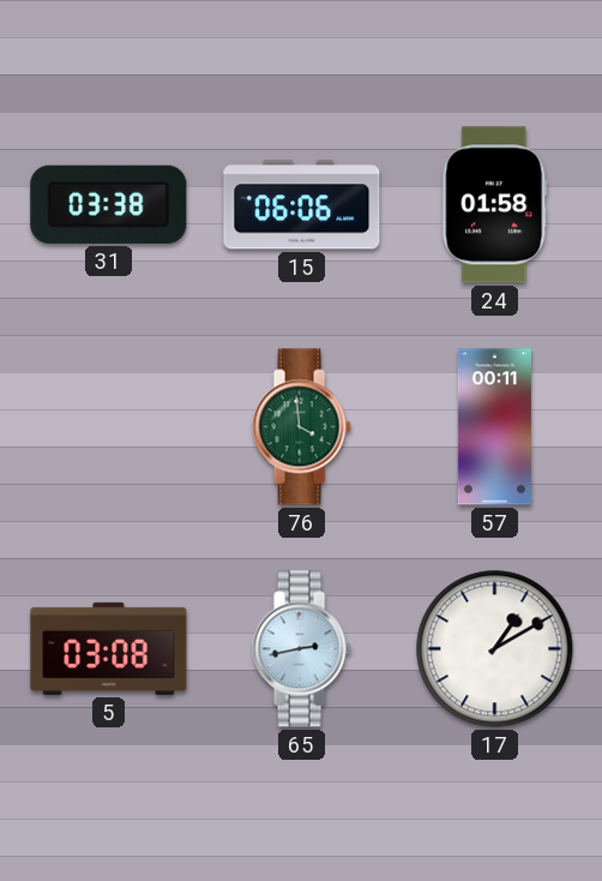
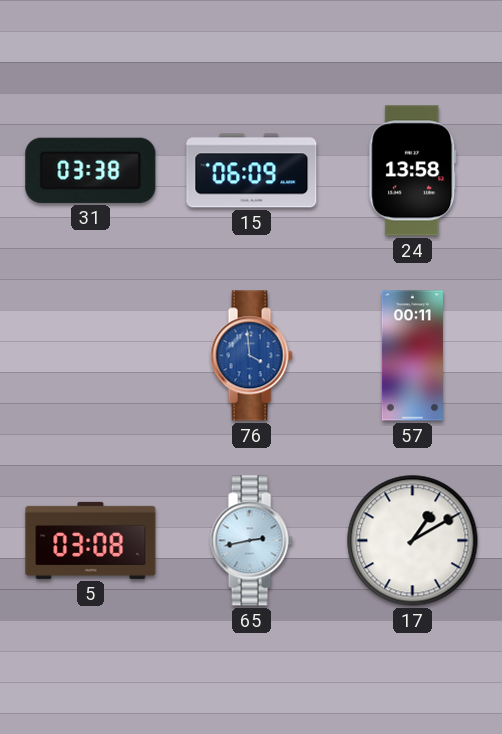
15: 06:06 -> 06:09 (252, 171)
24: 01:58 -> 13:58 (413, 171)
76 dial: green -> blue (251, 356)
